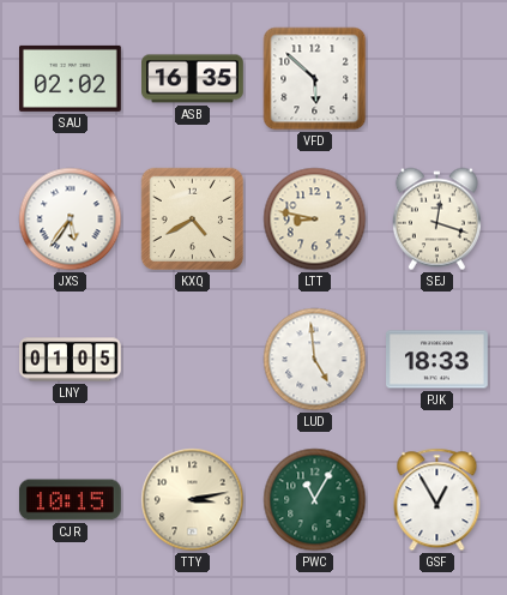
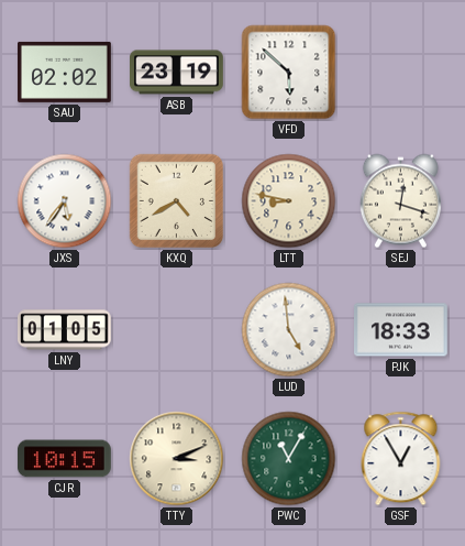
ASB: 16:35 -> 23:19 (177, 73)
TTY: 3:13 -> 3:11 (177, 459)
